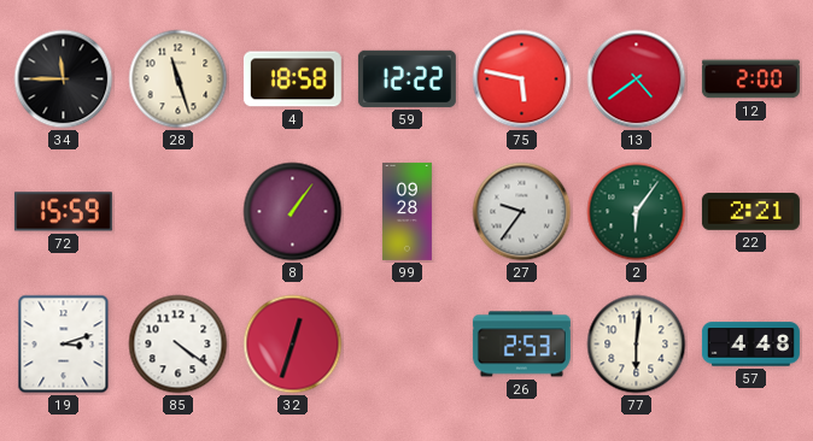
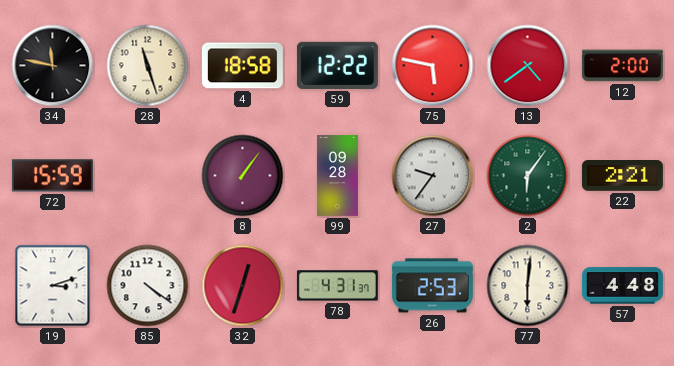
34: 11:45 -> 11:47 (53, 66)
78: none -> 4:31 (337, 286)
